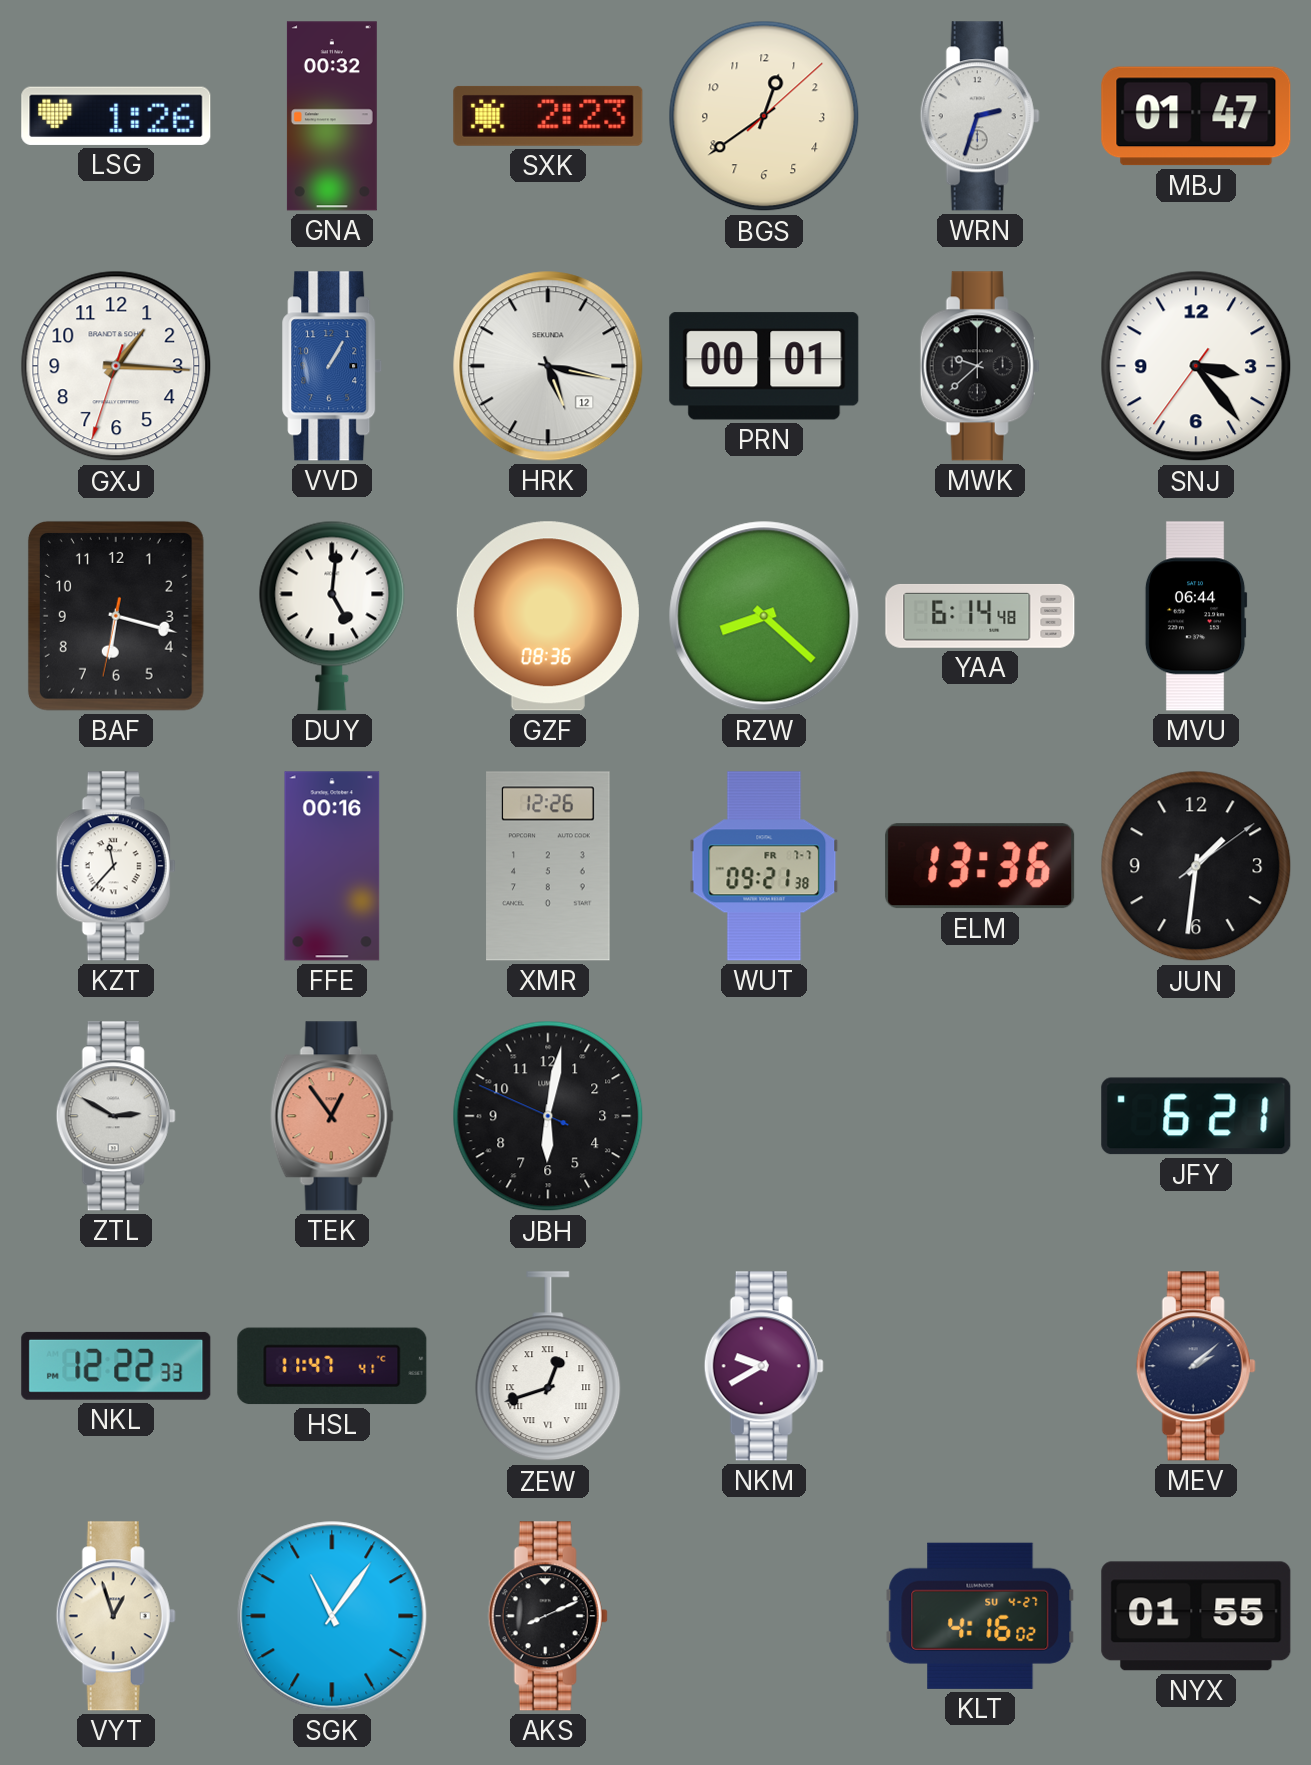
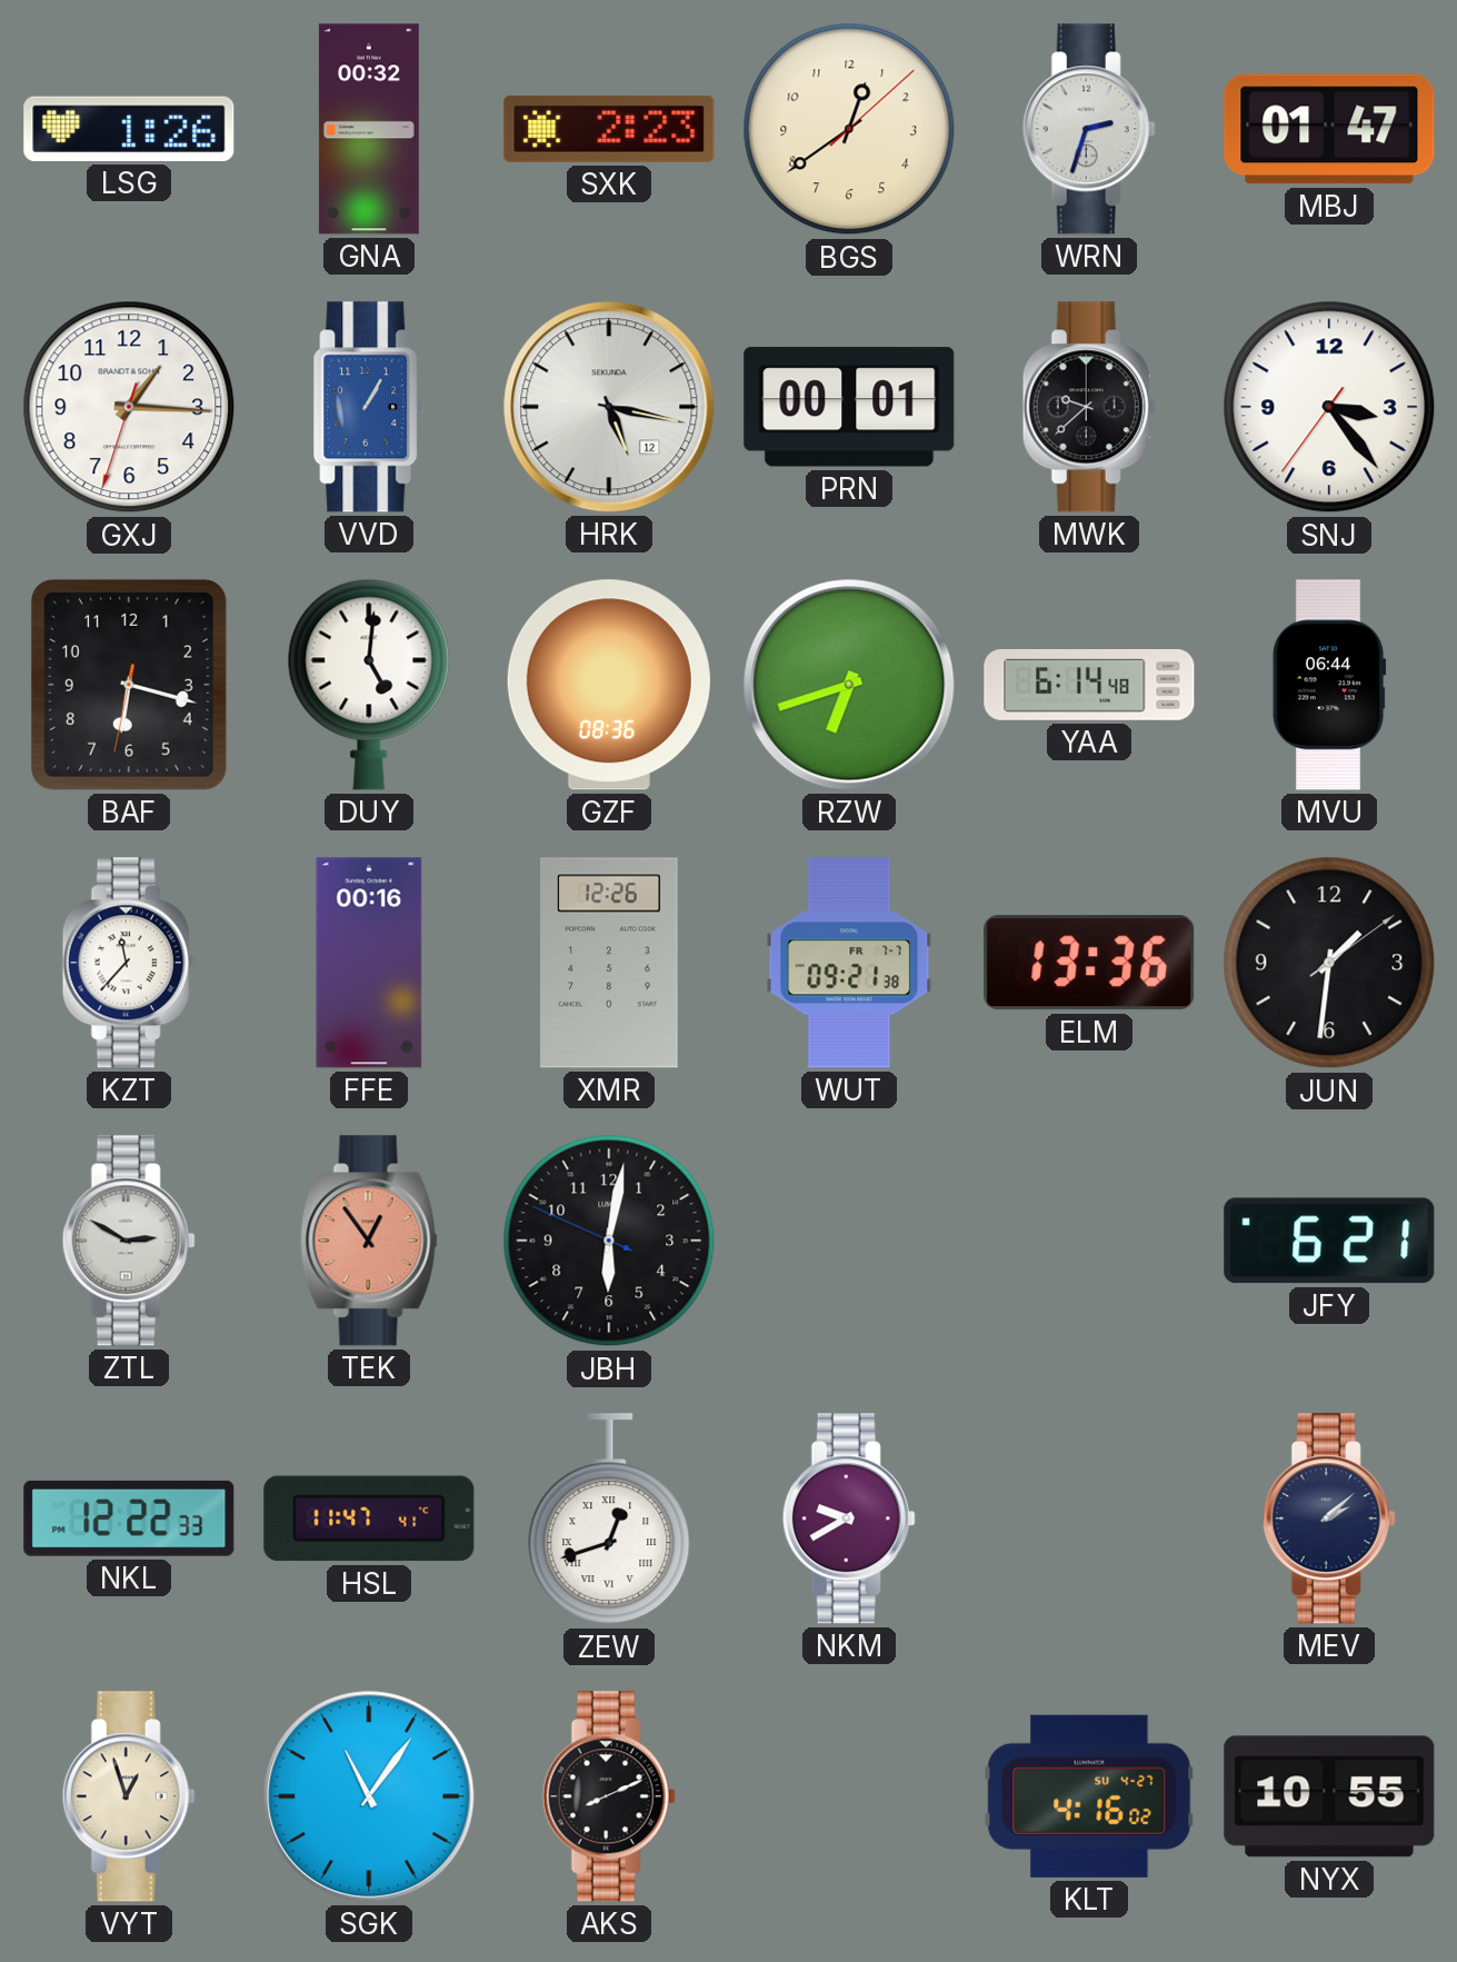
RZW: 8:22 -> 6:42 (849, 685)
NYX: 01:55 -> 10:55 (1329, 1796)
